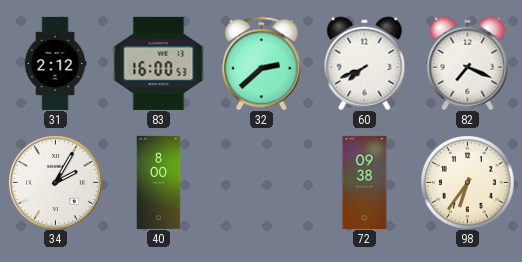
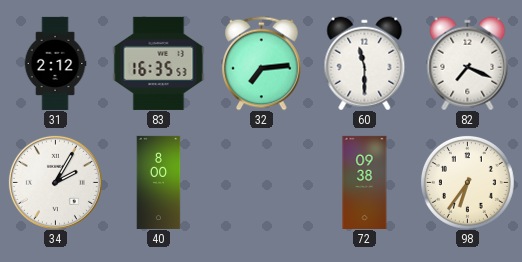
83: 16:00 -> 16:35 (159, 63)
32: 2:38 -> 7:14 (262, 63)
60: 7:41 -> 11:30 (365, 63)
